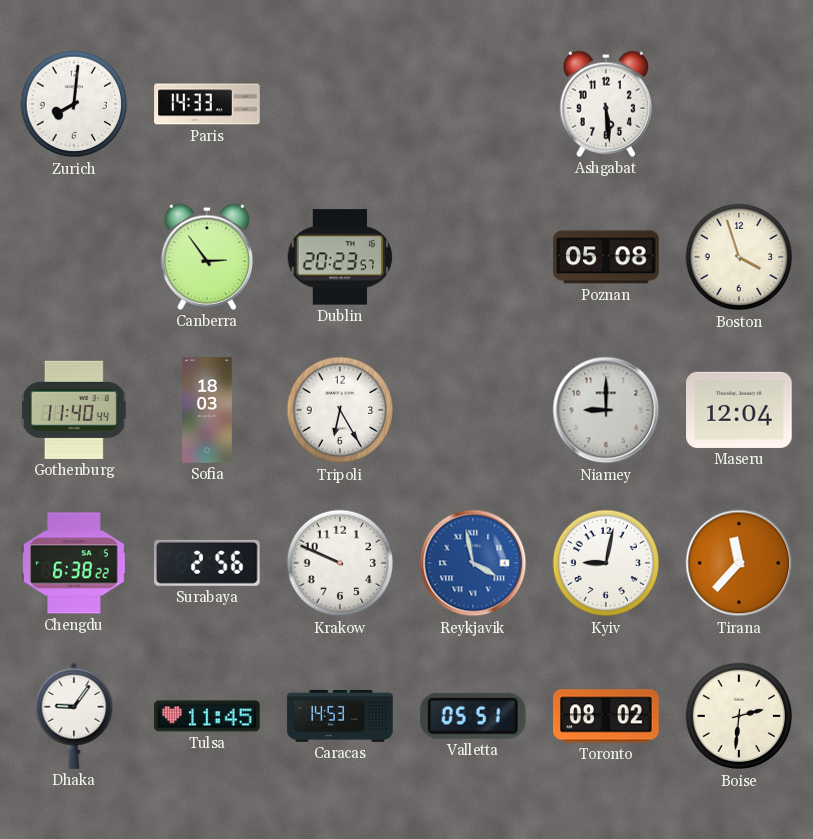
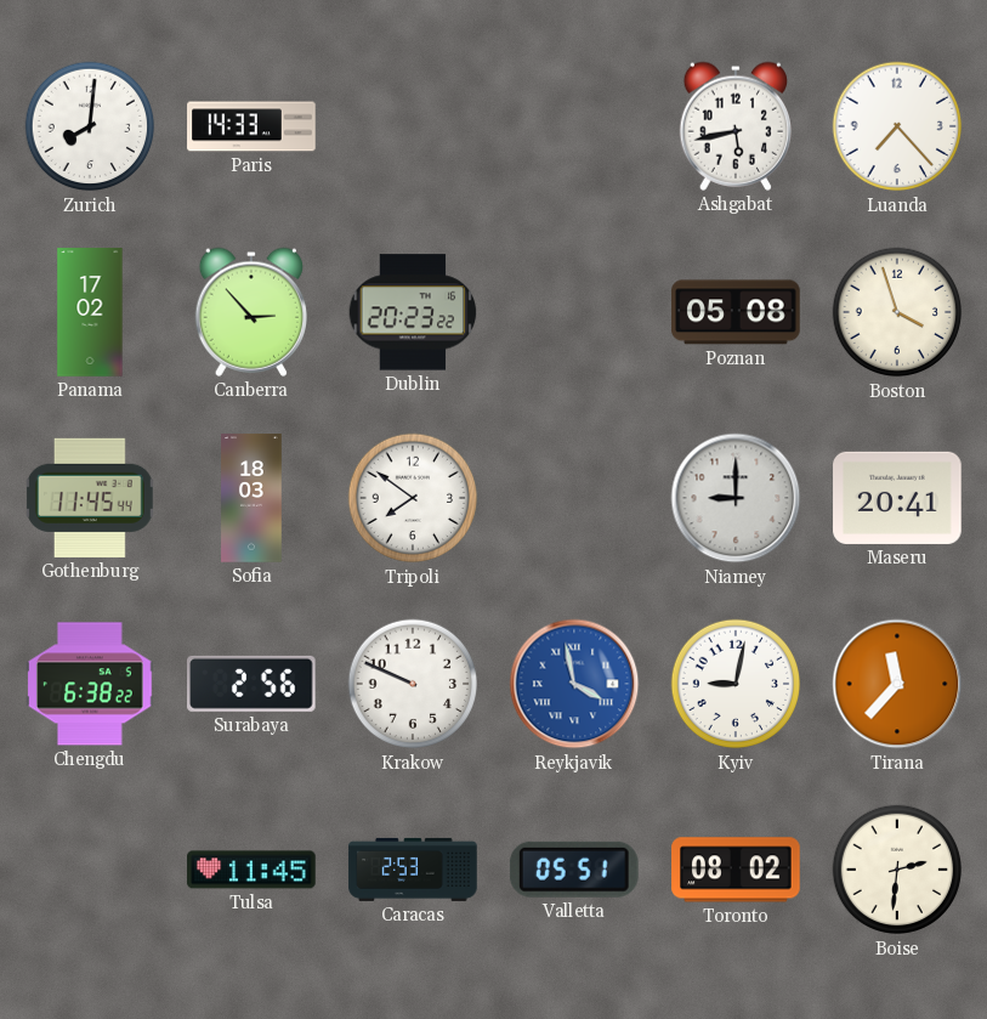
Ashgabat: 5:29 -> 5:43 (734, 126)
Luanda: none -> 7:23 (897, 126)
Panama: none -> 17:02 (90, 312)
Canberra: 2:54 -> 2:53 (250, 312)
Dublin: 20:23:57 -> 20:23:22 (413, 312)
Gothenburg: 11:40 -> 11:45 (91, 498)
Tripoli: 6:25 -> 7:51 (413, 498)
Maseru: 12:04 -> 20:41 (897, 498)
Dhaka: 9:06 -> none (74, 716)
Caracas: 14:53 -> 2:53 (413, 870)
